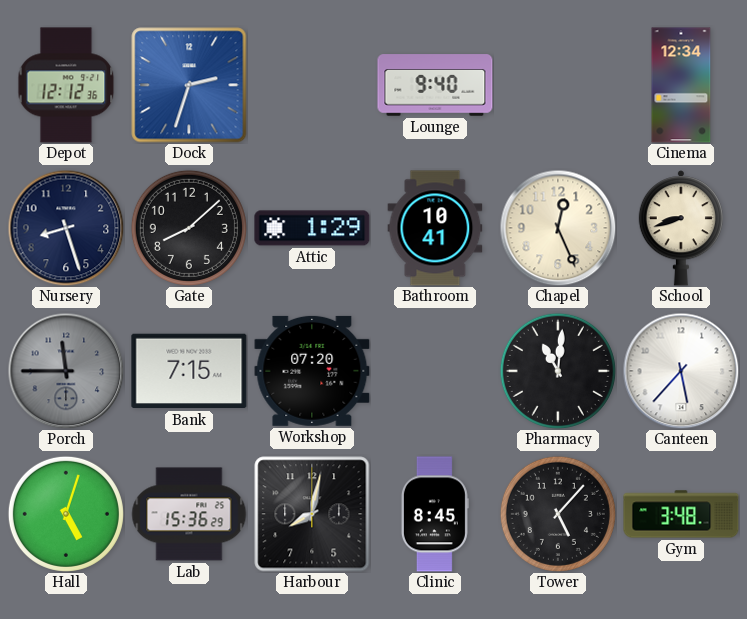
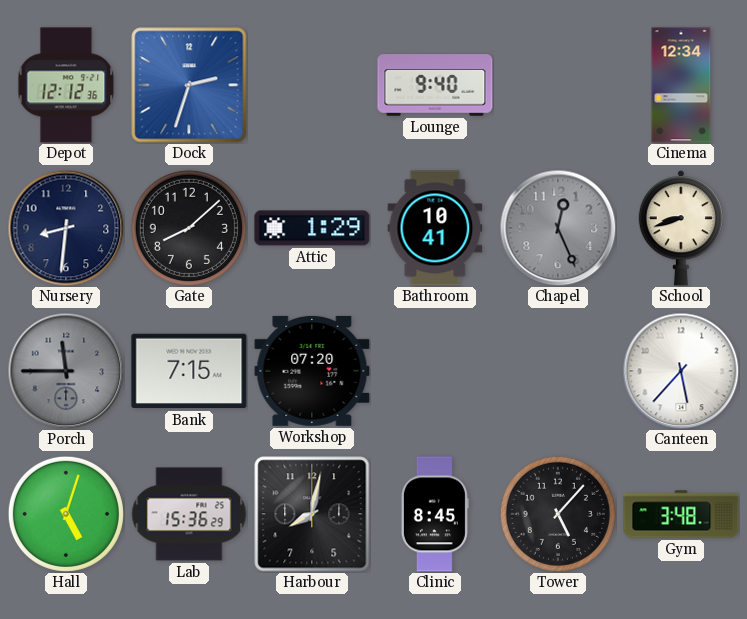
Nursery: 8:27 -> 8:31 (66, 228)
Chapel dial: cream -> grey (558, 228)
Pharmacy: 11:01 -> none (558, 371)
